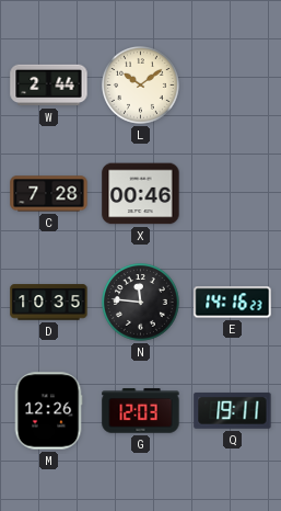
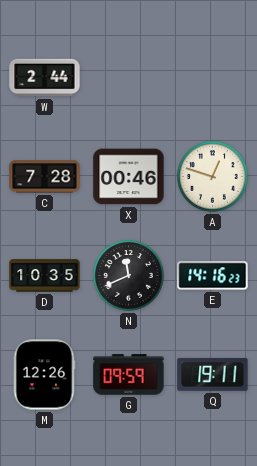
L: 10:09 -> none (141, 86)
A: none -> 12:48 (213, 177)
N: 11:46 -> 11:41 (129, 276)
G: 12:03 -> 09:59 (129, 375)
